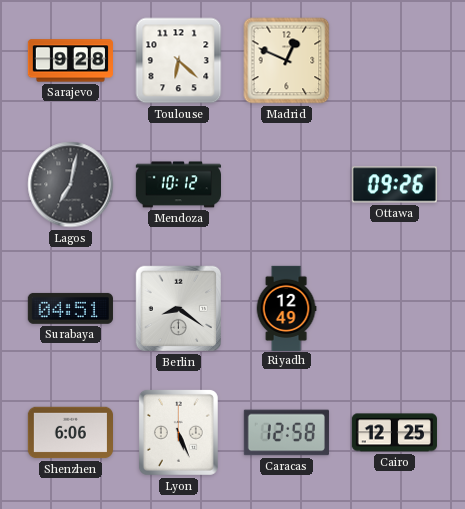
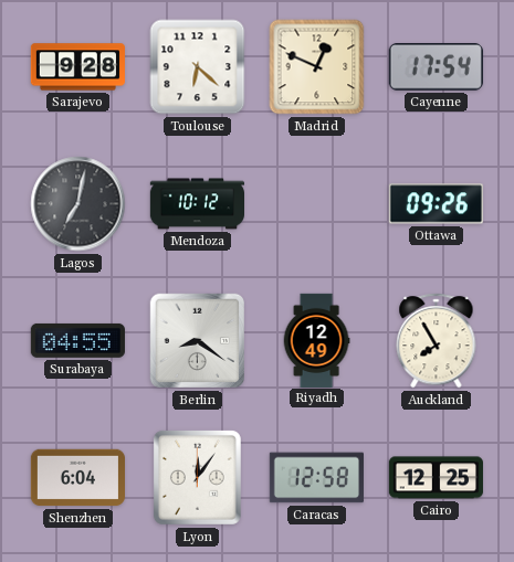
Cayenne: none -> 17:54 (436, 67)
Surabaya: 04:51 -> 04:55 (77, 340)
Auckland: none -> 7:55 (437, 341)
Shenzhen: 6:06 -> 6:04 (77, 478)
Lyon: 5:26 -> 12:06 (197, 477)
